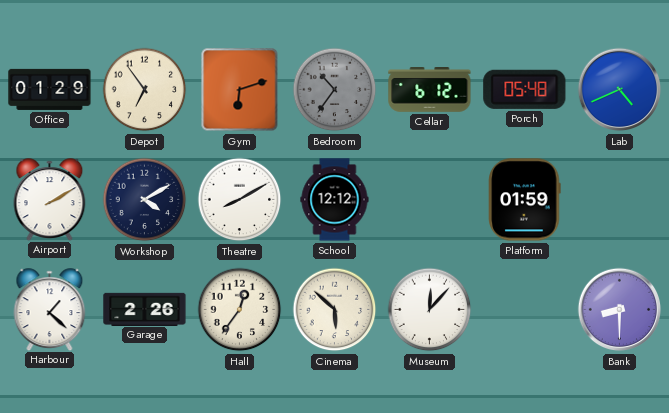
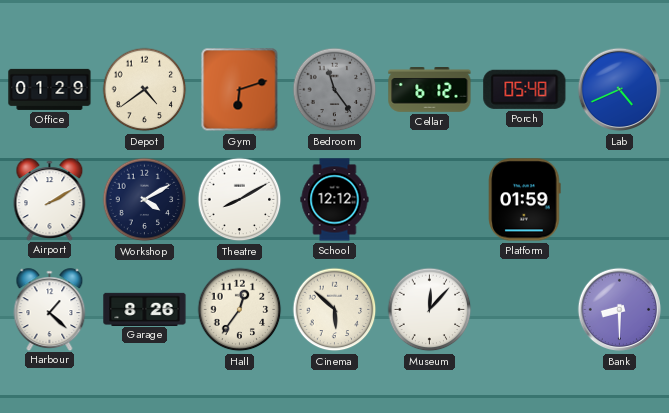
Depot: 6:54 -> 4:39 (145, 90)
Bedroom: 10:36 -> 11:24 (335, 90)
Garage: 2:26 -> 8:26 (145, 309)
